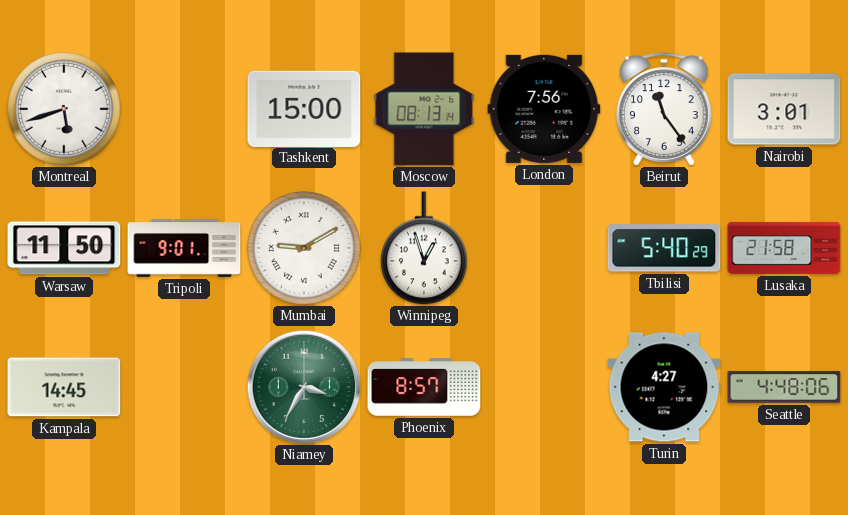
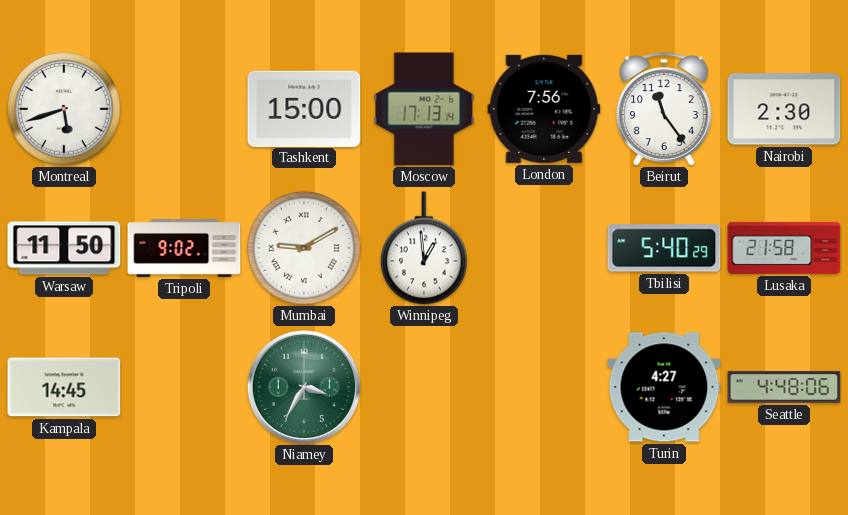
Moscow: 08:13 -> 17:13 (424, 109)
Nairobi: 3:01 -> 2:30 (784, 109)
Tripoli: 9:01 -> 9:02 (184, 248)
Winnipeg: 12:57 -> 12:59 (424, 248)
Phoenix: 8:57 -> none (424, 387)
